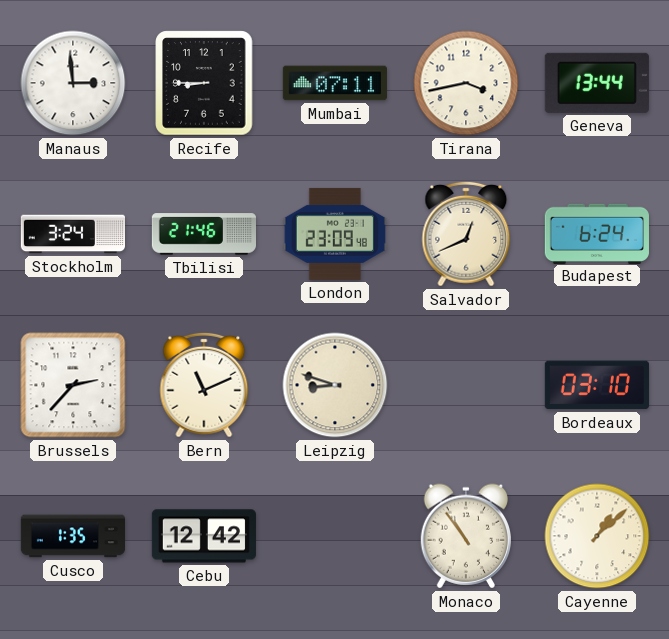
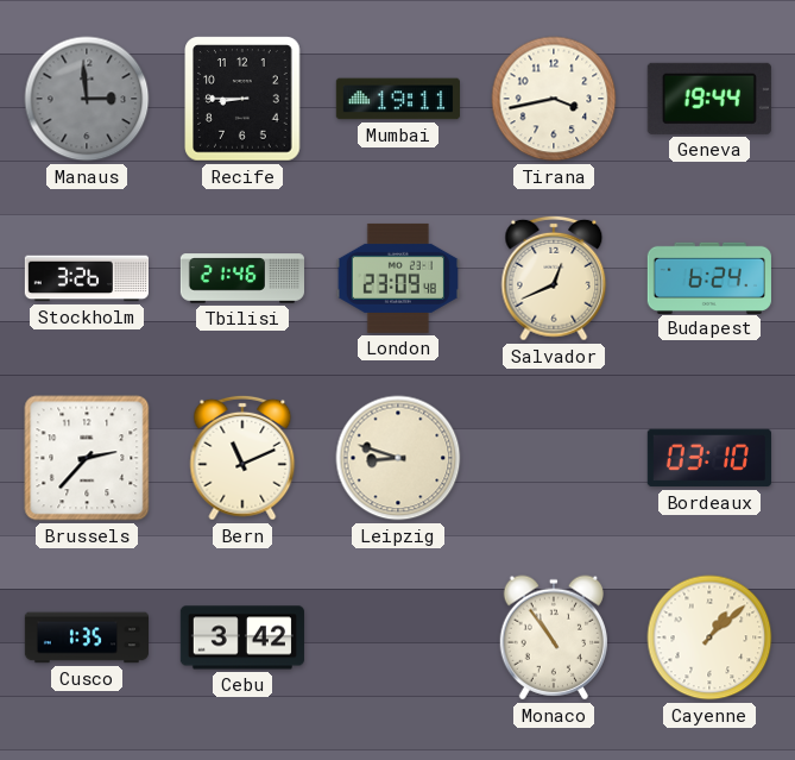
Manaus dial: white -> grey (87, 99)
Mumbai: 07:11 -> 19:11 (398, 99)
Geneva: 13:44 -> 19:44 (709, 99)
Stockholm: 3:24 -> 3:26 (86, 278)
Cebu: 12:42 -> 3:42 (242, 637)
